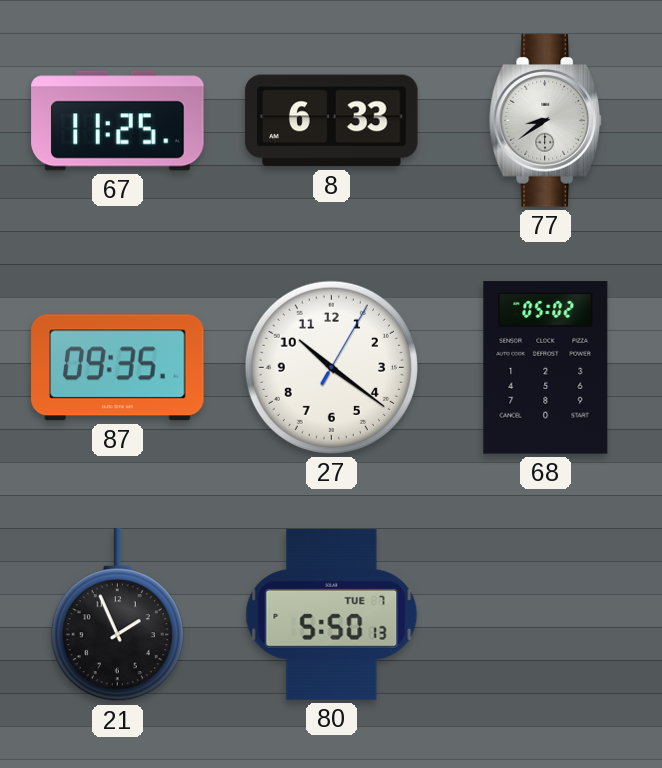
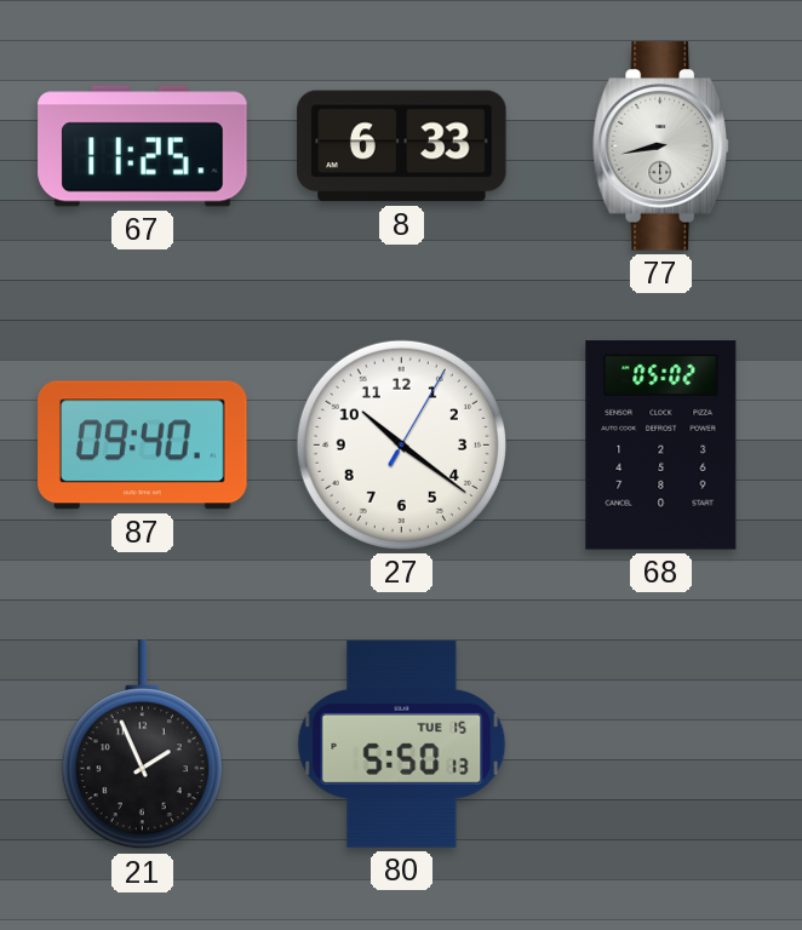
77: 8:39 -> 8:43 (660, 147)
87: 09:35 -> 09:40 (143, 446)
80 date: TUE 7 -> TUE 15 (402, 744)
